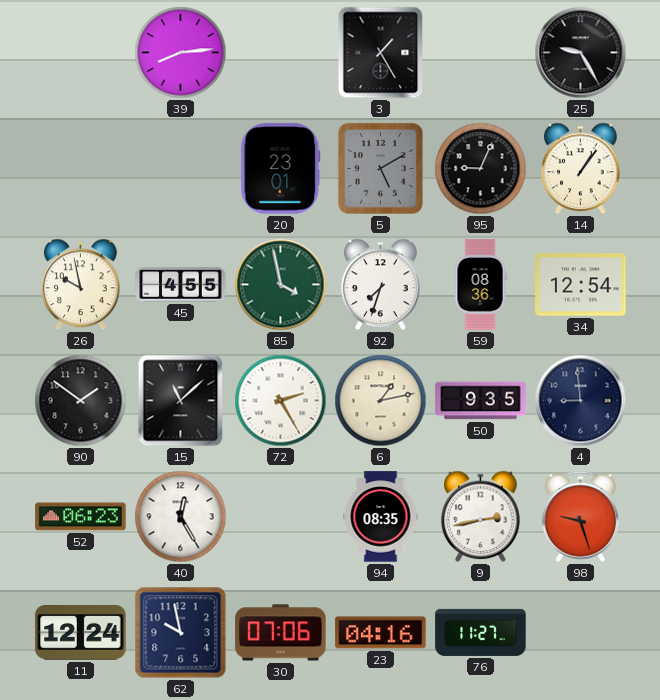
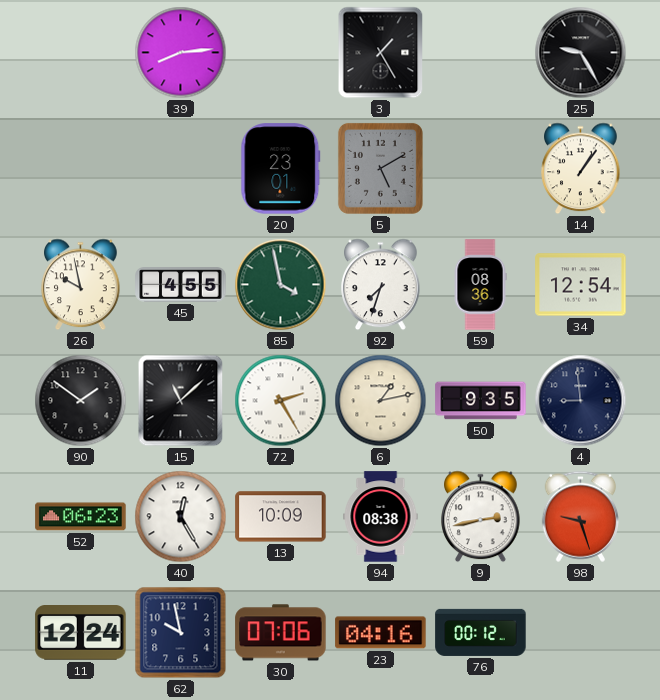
95: 9:04 -> none (481, 169)
13: none -> 10:09 (281, 517)
94: 08:35 -> 08:38 (381, 517)
76: 11:27 -> 00:12 (481, 632)
